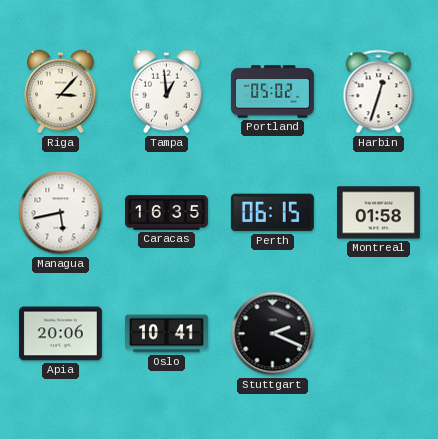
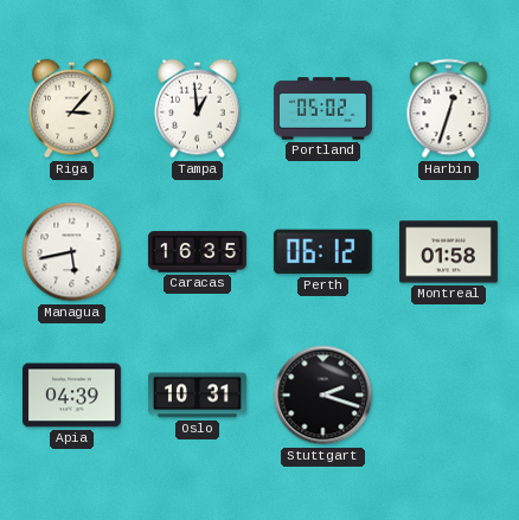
Perth: 06:15 -> 06:12 (322, 252)
Apia: 20:06 -> 04:39 (71, 396)
Oslo: 10:41 -> 10:31 (197, 396)
Stuttgart: 2:19 -> 2:18 (323, 396)
